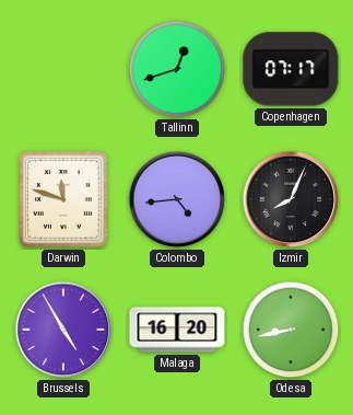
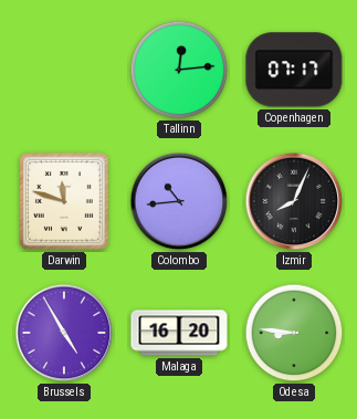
Tallinn: 12:42 -> 12:14 (179, 70)
Colombo: 4:44 -> 10:44 (179, 201)
Odesa: 8:43 -> 8:46 (294, 333)
